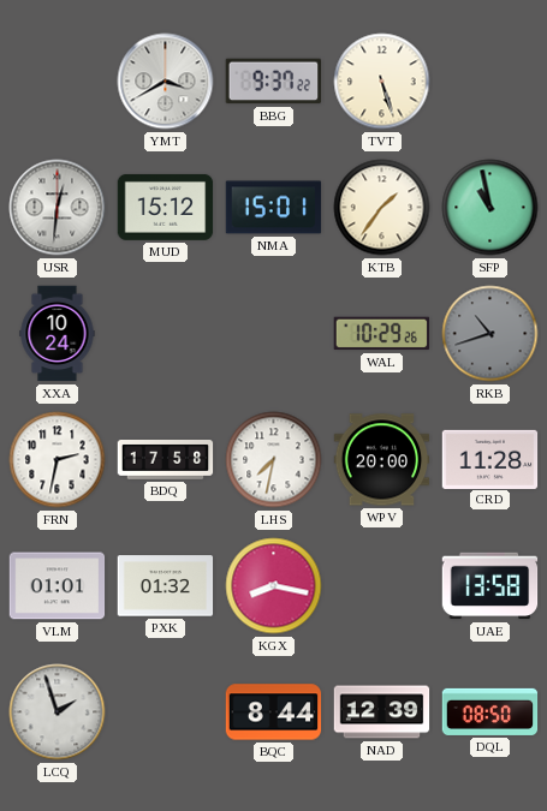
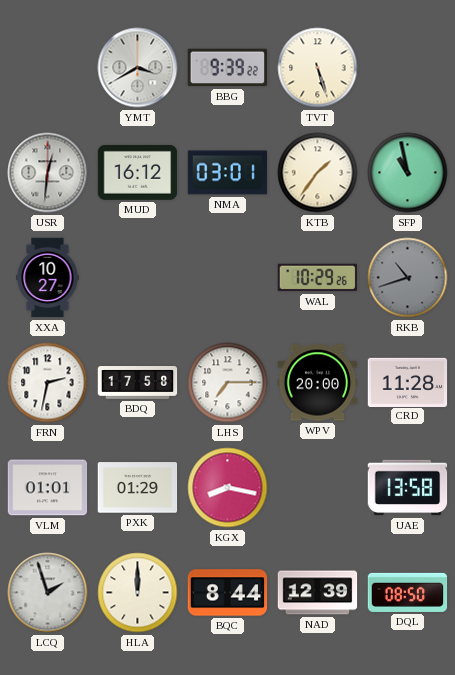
BBG: 9:37 -> 9:39 (227, 68)
MUD: 15:12 -> 16:12 (138, 172)
NMA: 15:01 -> 03:01 (228, 173)
XXA: 10:24 -> 10:27 (48, 278)
LHS: 7:32 -> 7:15 (228, 383)
PXK: 01:32 -> 01:29 (138, 488)
HLA: none -> 12:00 (138, 593)
